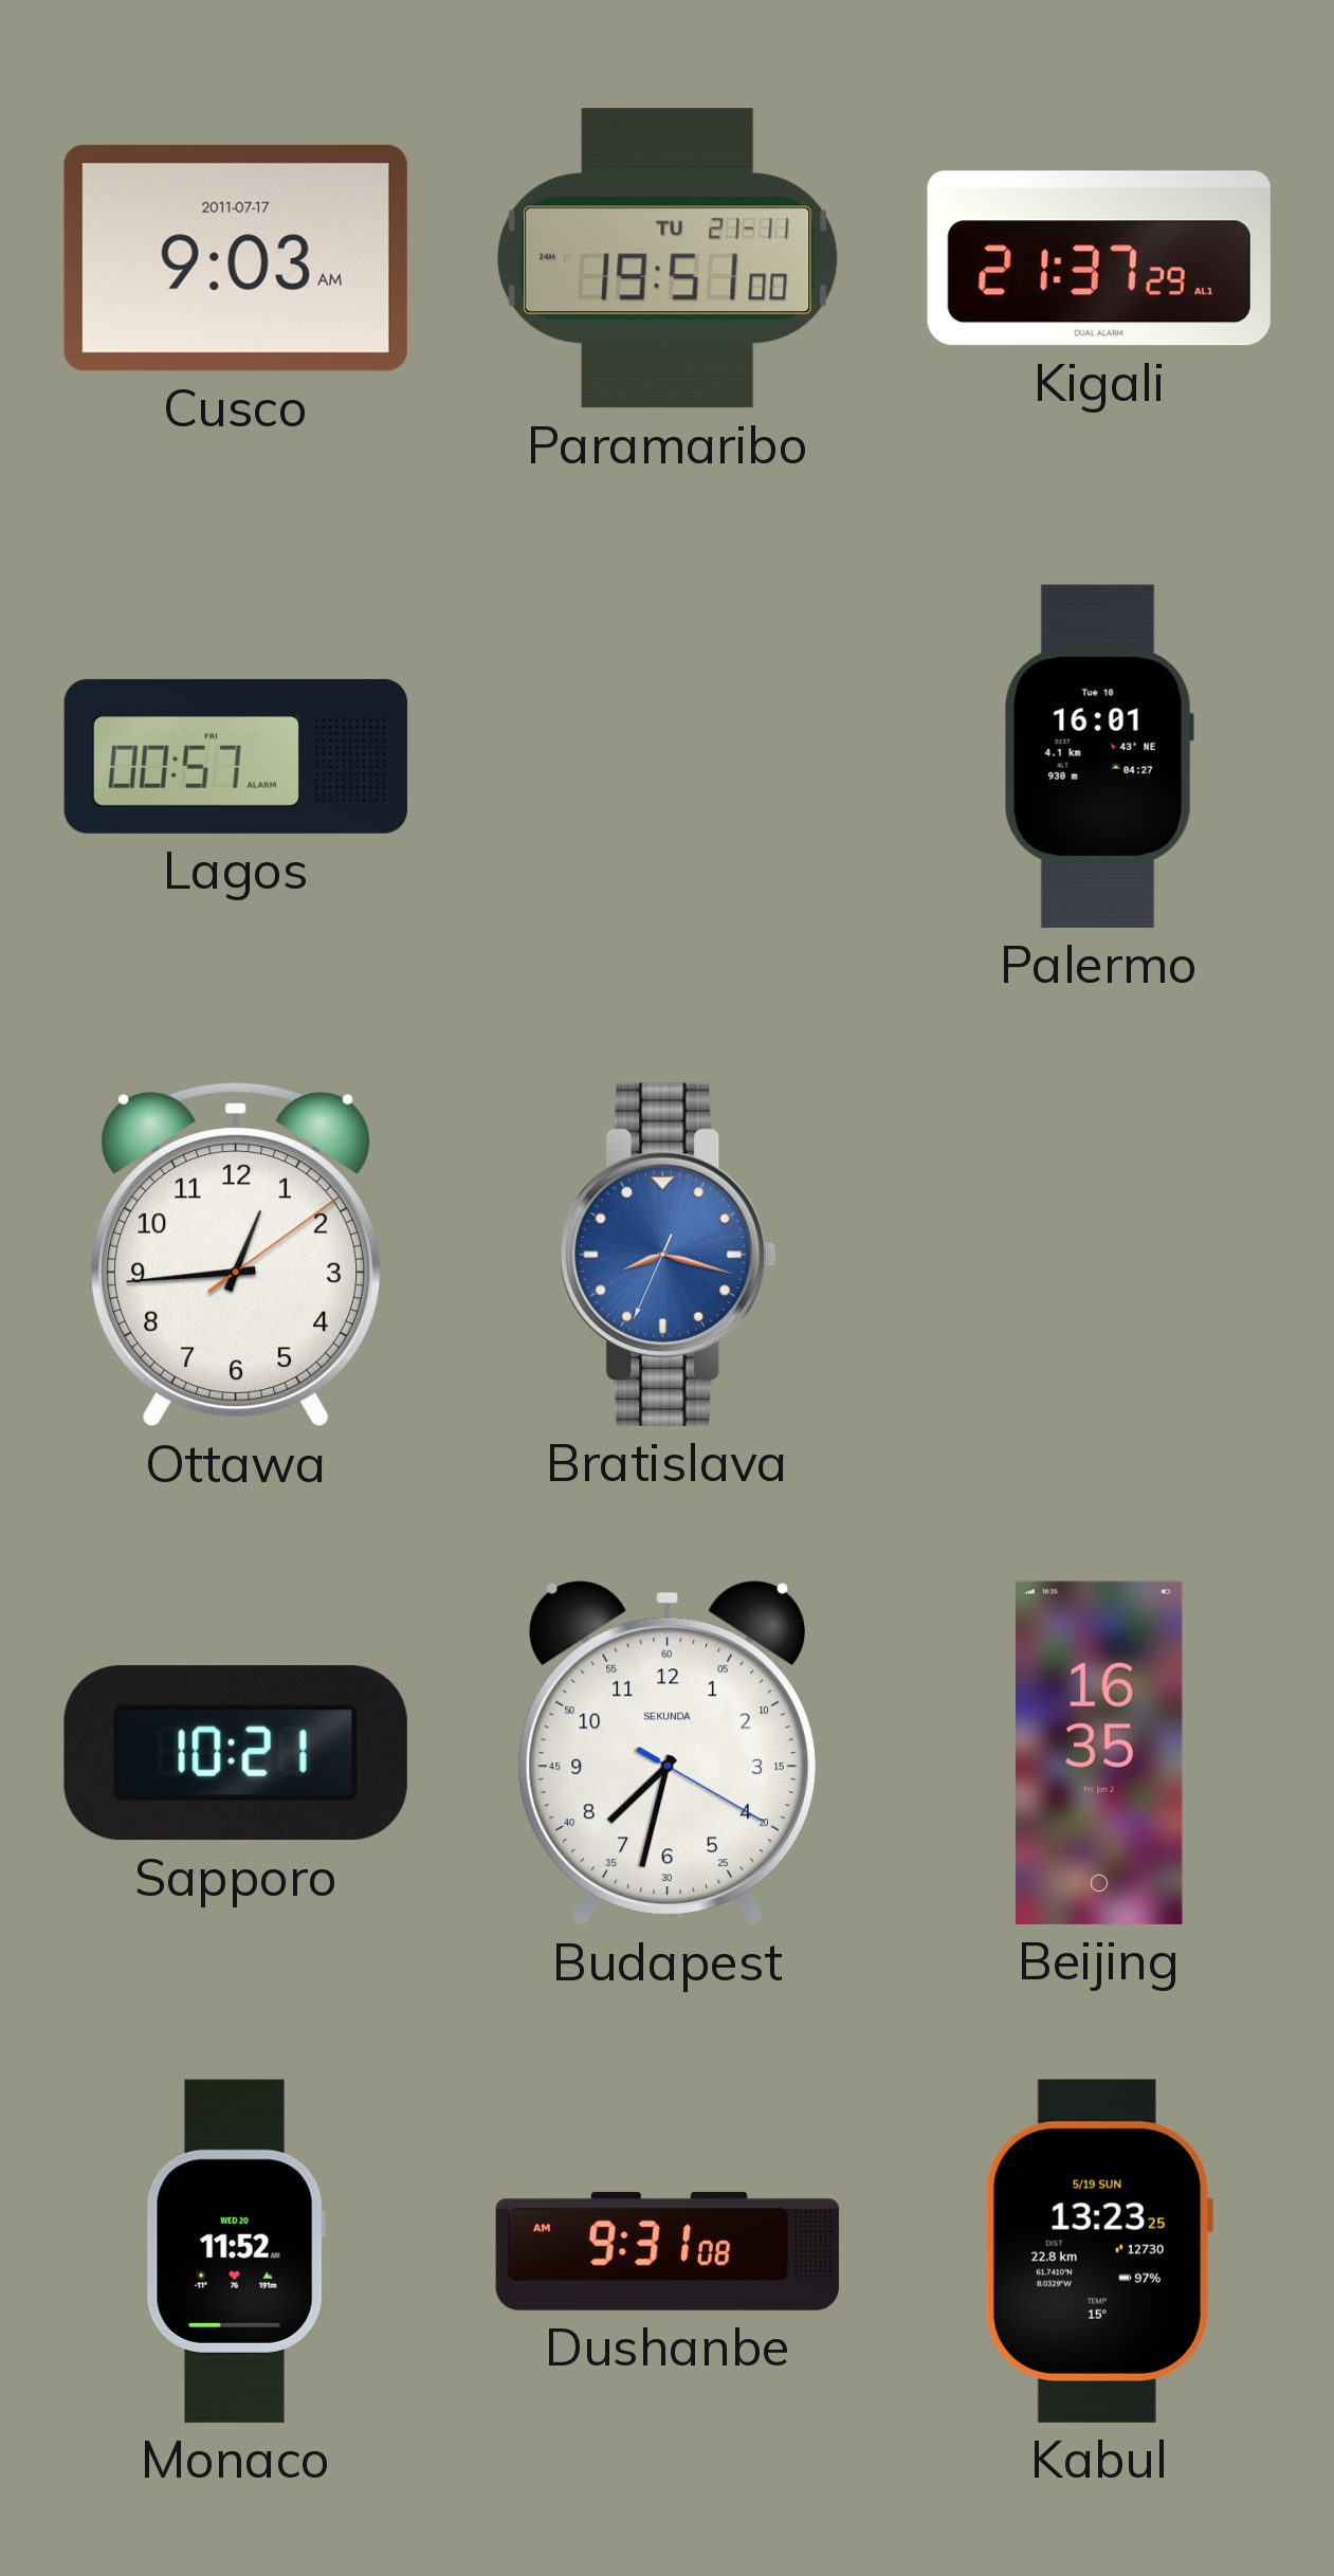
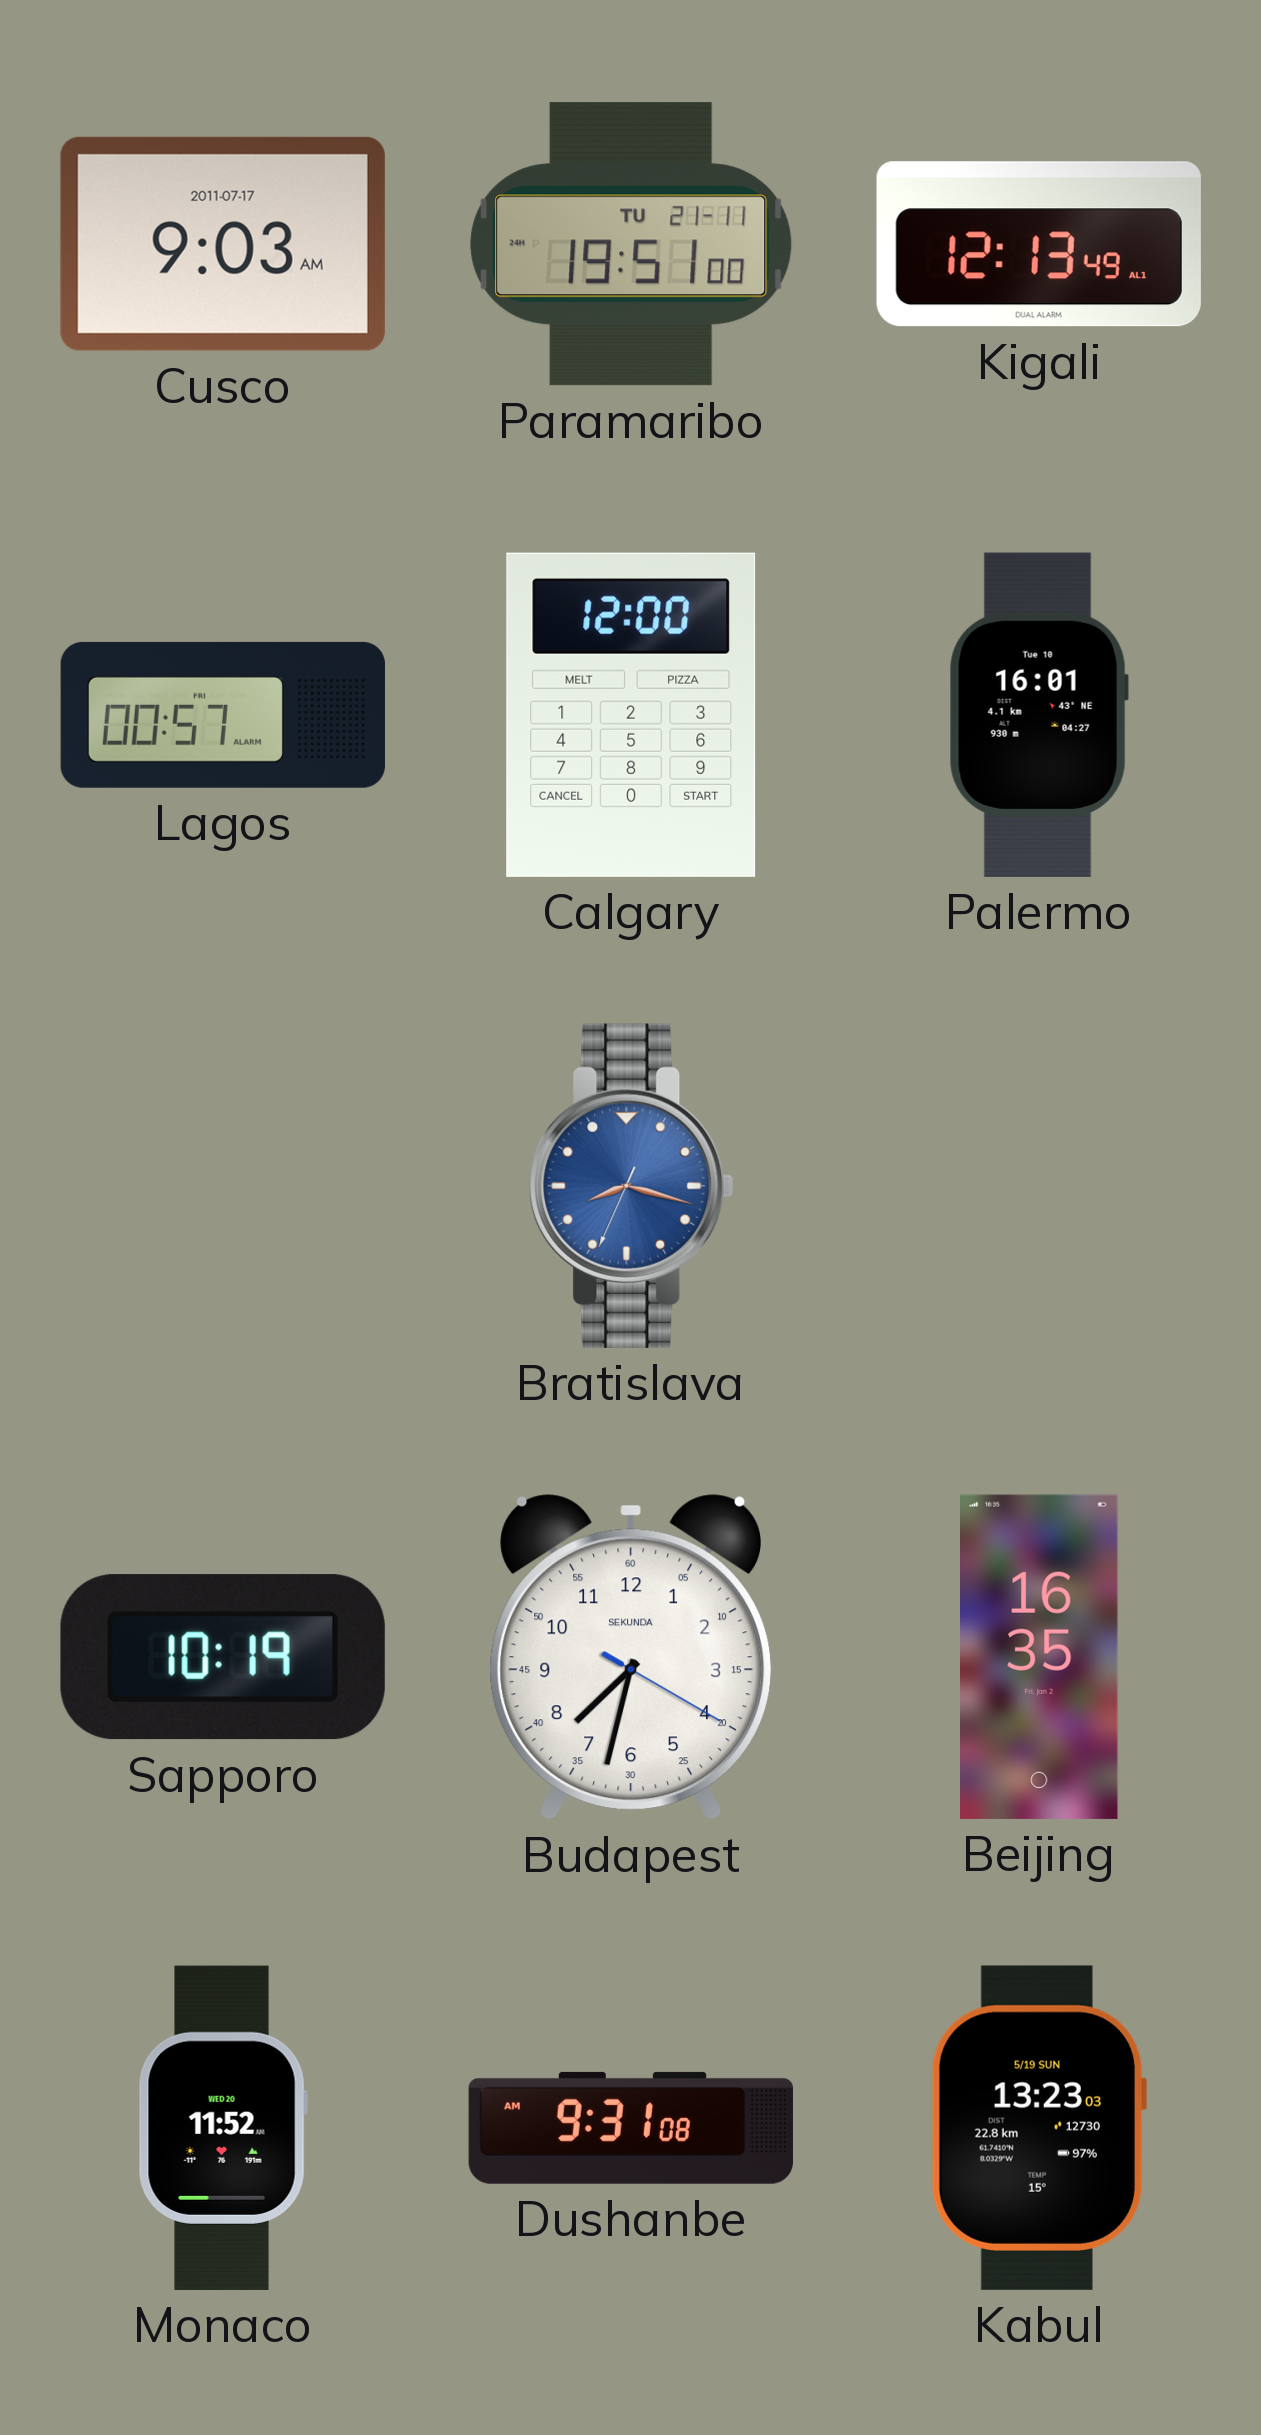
Kigali: 21:37 -> 12:13 (1039, 244)
Calgary: none -> 12:00 (631, 715)
Ottawa: 12:44 -> none (236, 1256)
Sapporo: 10:21 -> 10:19 (223, 1657)
Kabul: 13:23:25 -> 13:23:03 (1038, 2128)
